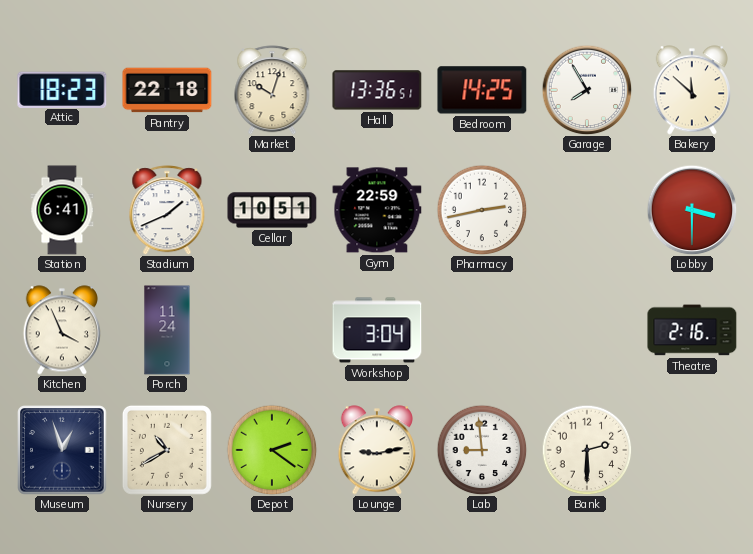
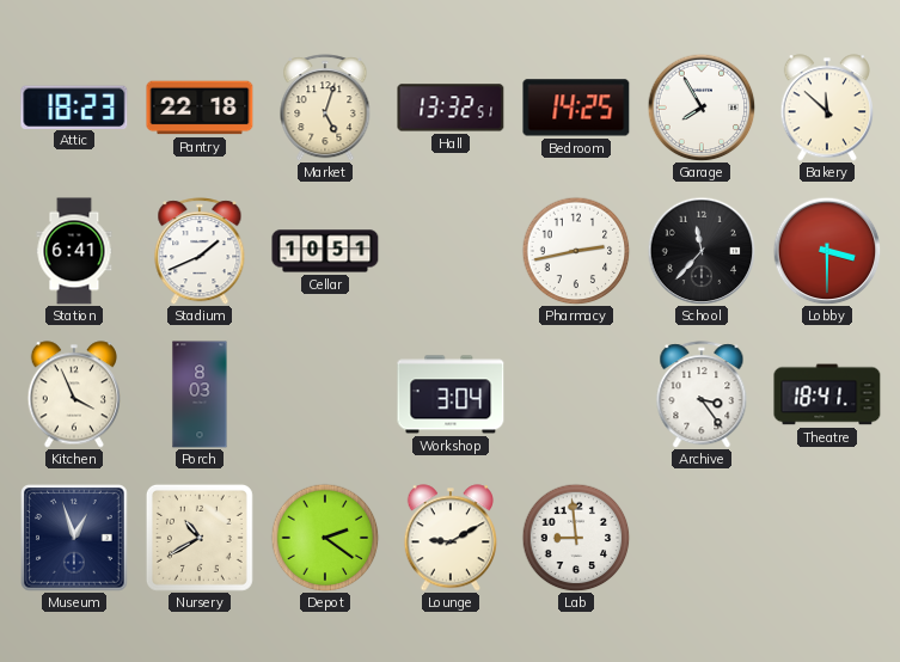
Market: 10:03 -> 5:03 (325, 108)
Hall: 13:36 -> 13:32 (451, 108)
Gym: 22:59 -> none (377, 210)
School: none -> 11:37 (702, 251)
Porch: 11:24 -> 8:03 (200, 394)
Archive: none -> 3:24 (702, 394)
Theatre: 2:16 -> 18:41 (827, 394)
Lounge: 9:13 -> 9:10 (449, 538)
Bank: 2:30 -> none (587, 450)
